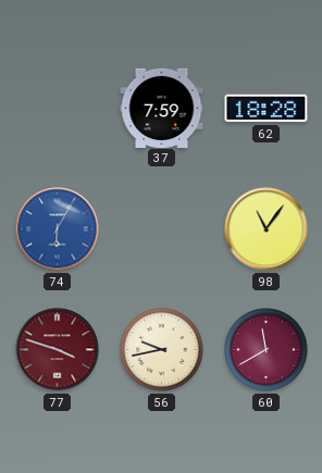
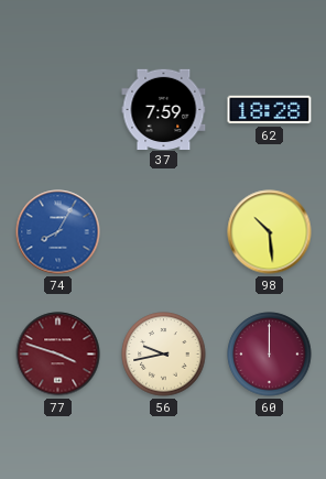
74: 6:05 -> 8:05 (58, 232)
98: 11:06 -> 10:29 (270, 232)
60: 11:40 -> 12:00 (270, 355)
